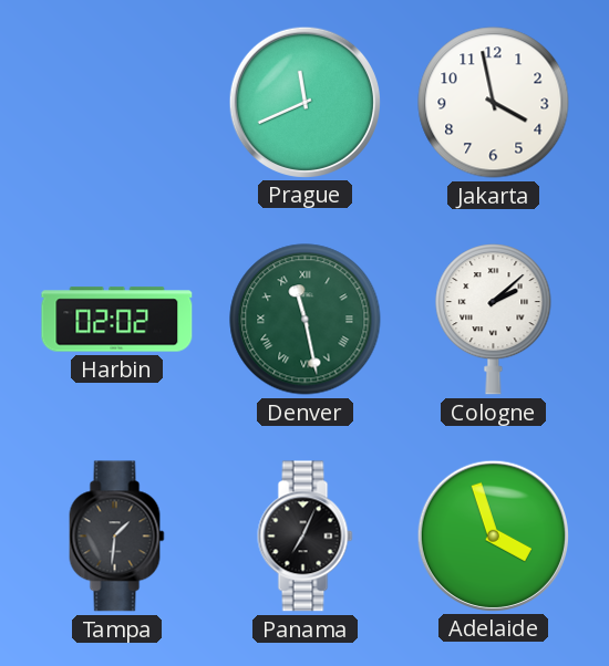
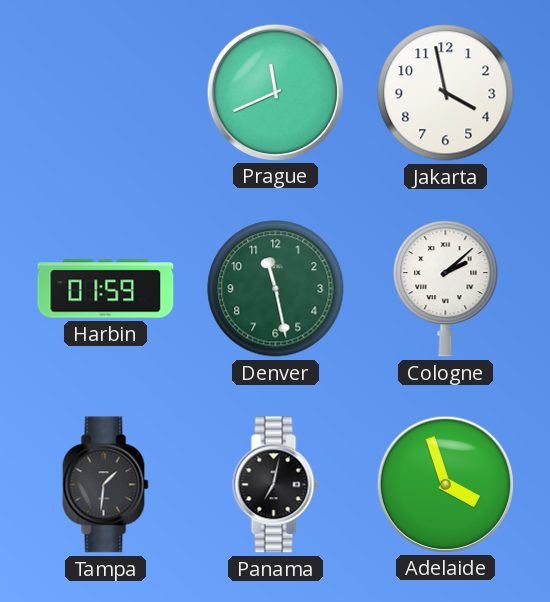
Harbin: 02:02 -> 01:59 (106, 289)
Denver numerals: Roman -> Arabic (276, 289)
Panama: 7:04 -> 7:02 (276, 485)
